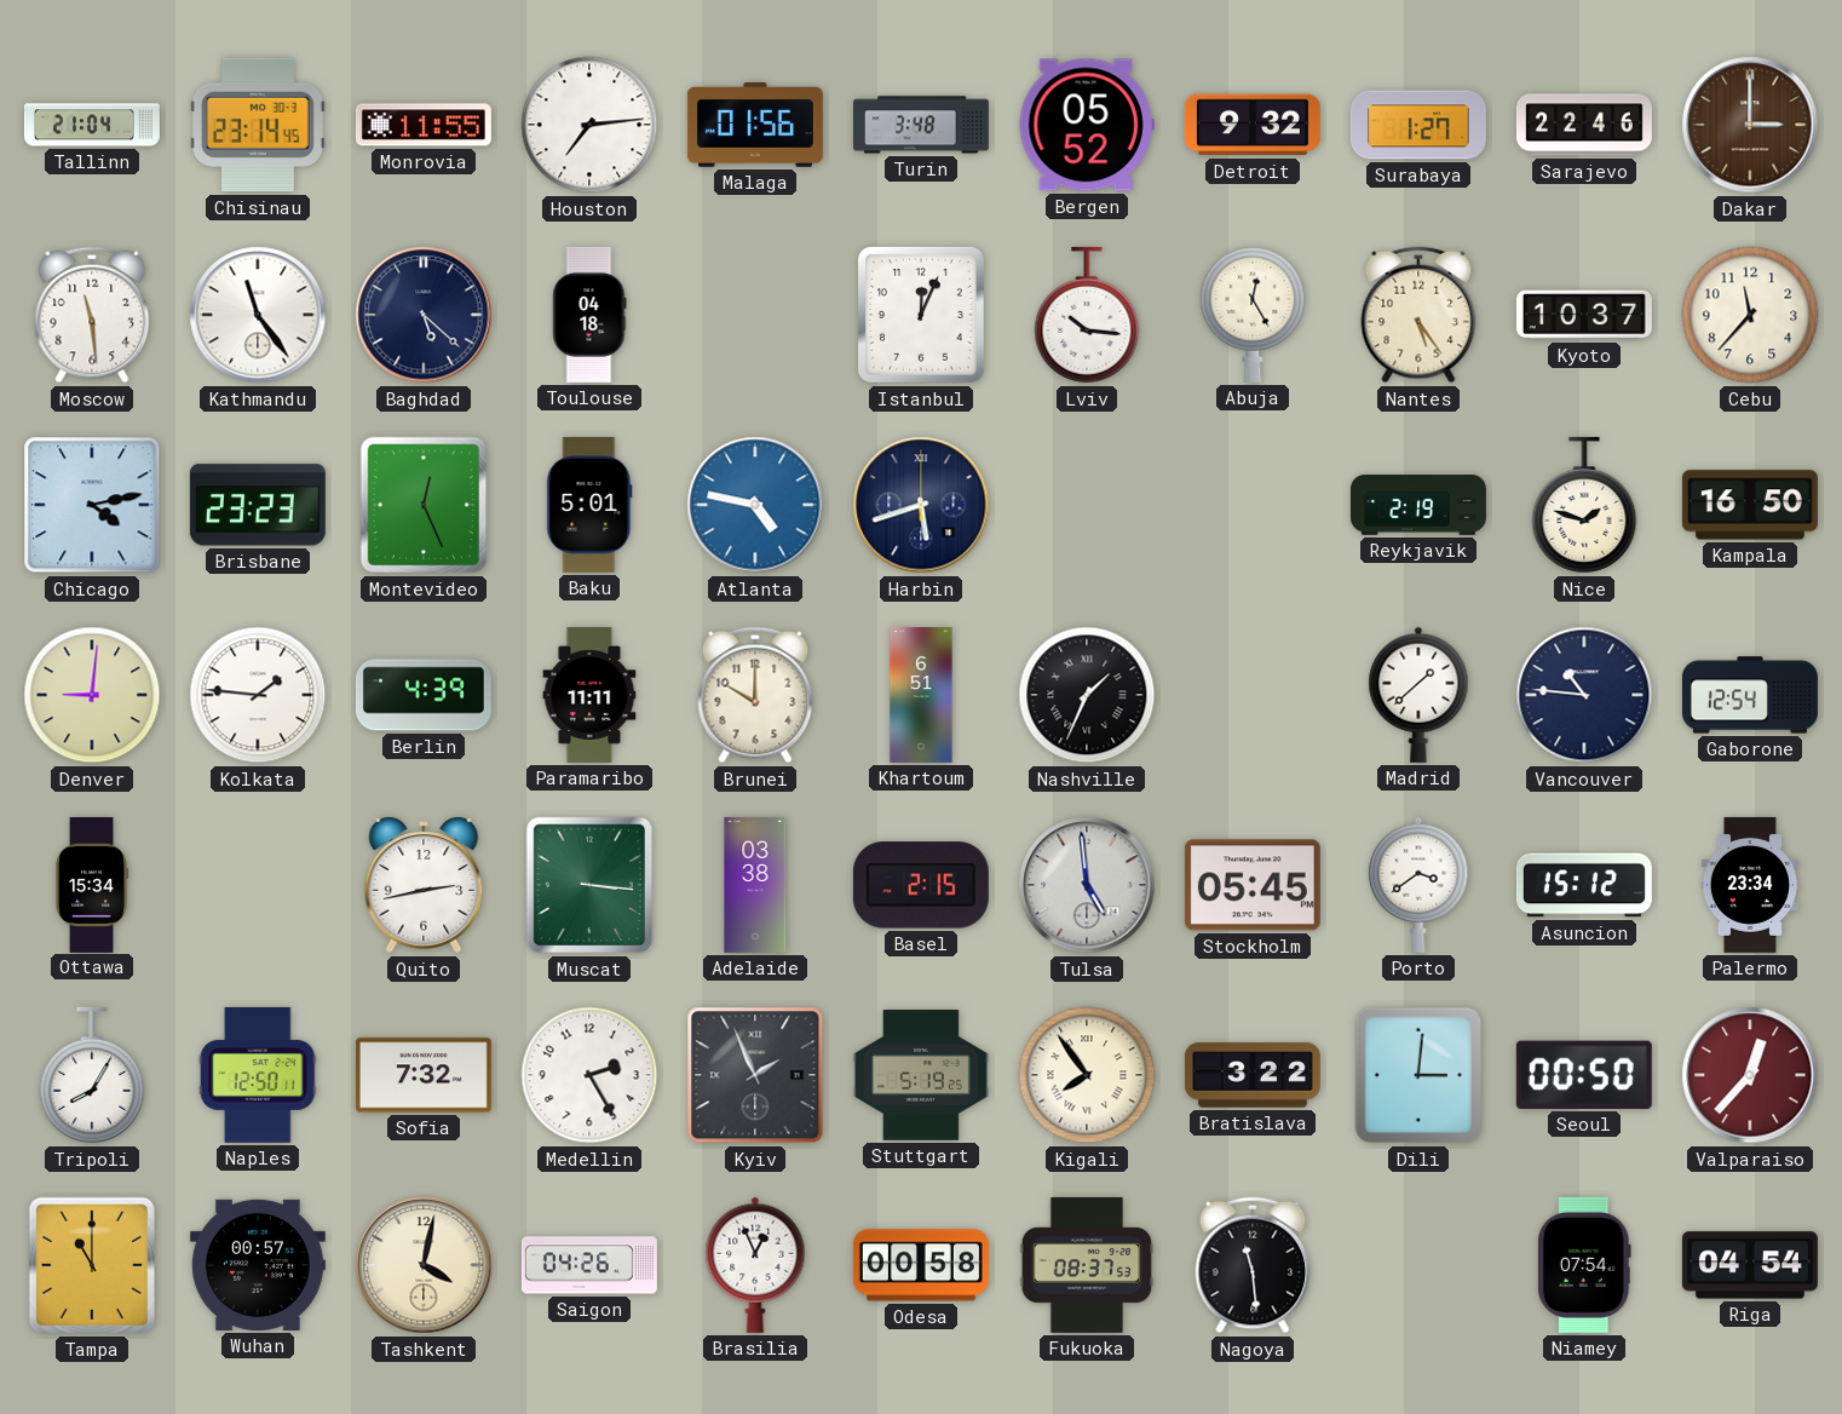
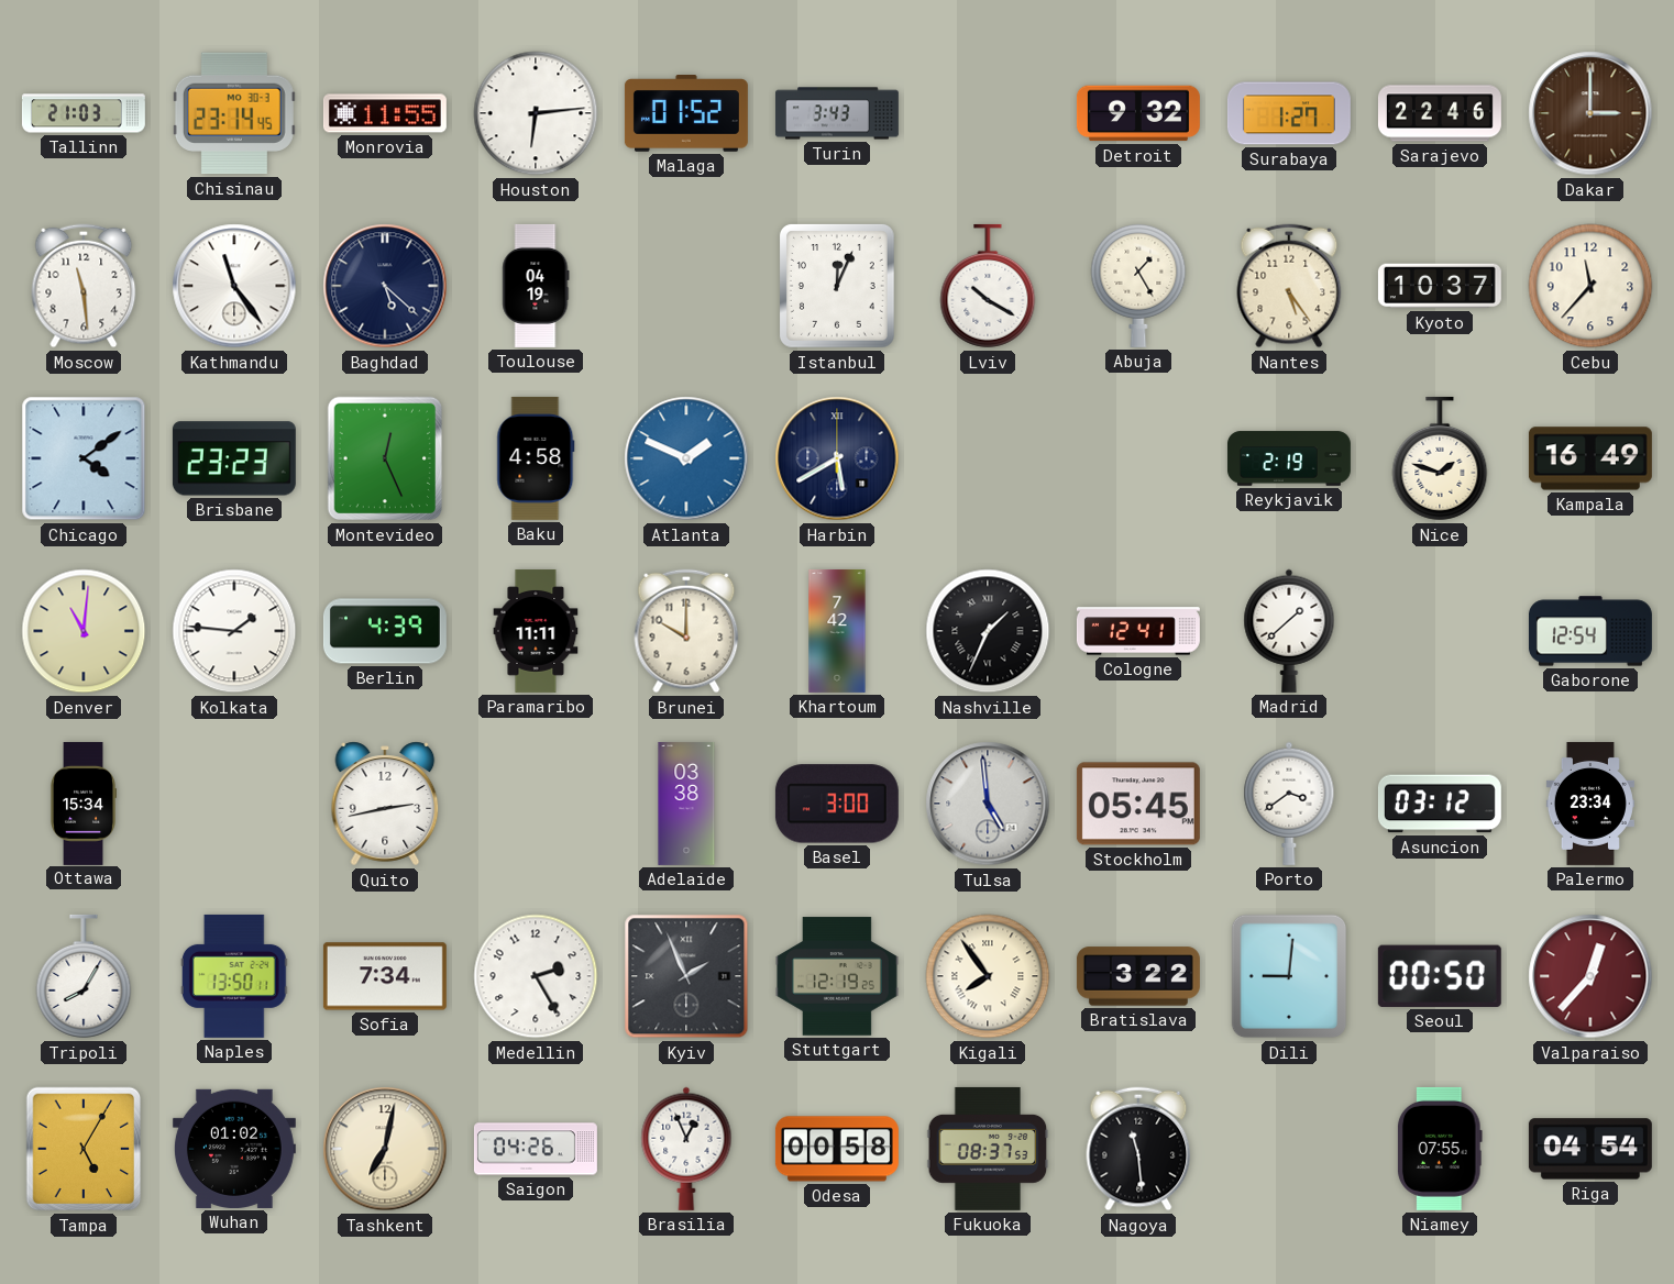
Tallinn: 21:04 -> 21:03 (84, 113)
Houston: 7:14 -> 6:14 (536, 113)
Malaga: 01:56 -> 01:52 (686, 114)
Turin: 3:48 -> 3:43 (837, 113)
Bergen: 05:52 -> none (1087, 125)
Toulouse: 04:18 -> 04:19 (536, 286)
Lviv: 10:16 -> 10:20 (988, 286)
Abuja: 12:25 -> 1:25 (1138, 285)
Chicago: 4:13 -> 4:09 (84, 458)
Baku: 5:01 -> 4:58 (536, 458)
Atlanta: 4:47 -> 1:49 (686, 458)
Harbin: 5:42 -> 5:40 (837, 458)
Kampala: 16:50 -> 16:49 (1590, 458)
Denver: 9:01 -> 11:01 (84, 631)
Khartoum: 6:51 -> 7:42 (837, 631)
Cologne: none -> 12:41 (1138, 631)
Vancouver: 10:46 -> none (1584, 695)
Muscat: 3:16 -> none (589, 885)
Basel: 2:15 -> 3:00 (837, 804)
Asuncion: 15:12 -> 03:12 (1440, 804)
Naples: 12:50 -> 13:50 (234, 976)
Sofia: 7:32 -> 7:34 (385, 976)
Stuttgart: 5:19 -> 12:19 (837, 976)
Dili: 3:01 -> 9:01 (1289, 976)
Tampa: 11:00 -> 5:05 (84, 1149)
Wuhan: 00:57 -> 01:02 (234, 1149)
Tashkent: 4:02 -> 7:02 (385, 1149)
Niamey: 07:54 -> 07:55 (1440, 1149)
